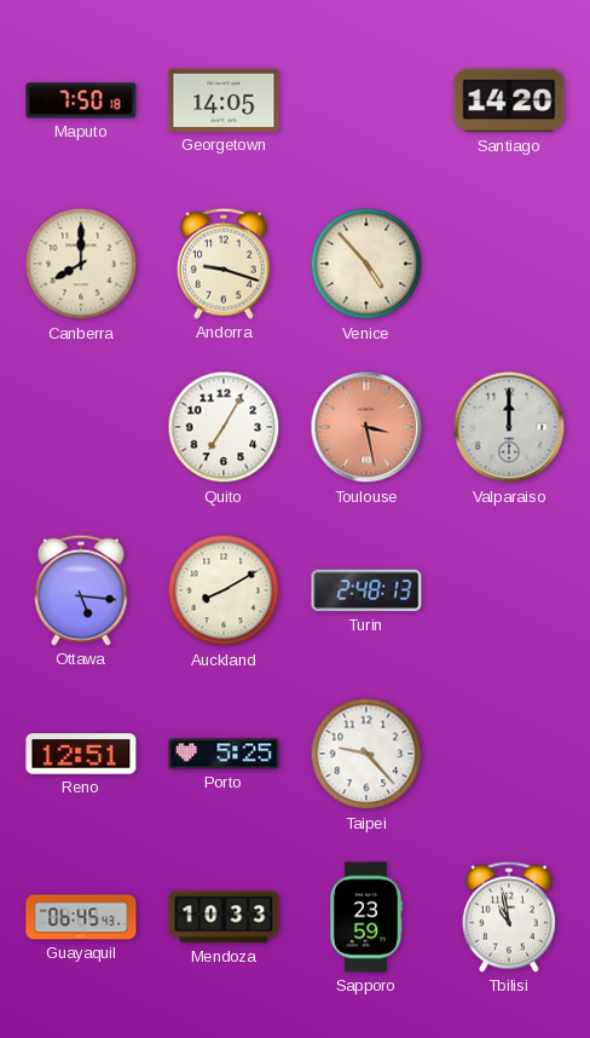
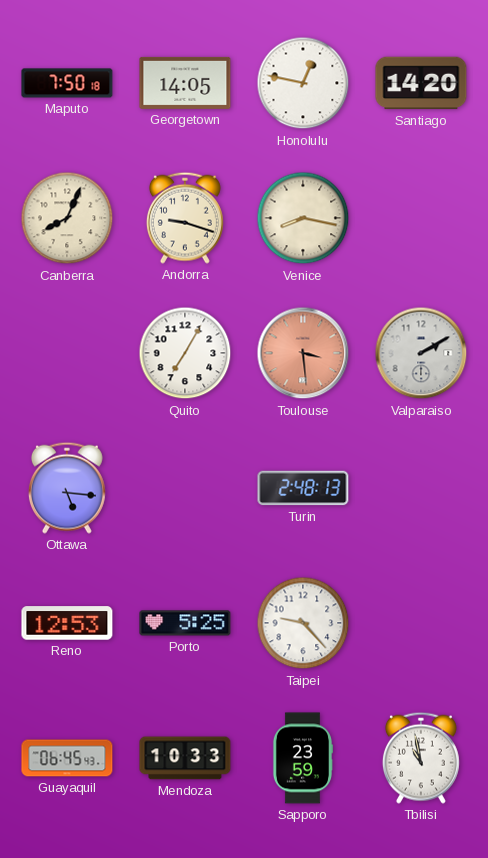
Honolulu: none -> 12:47 (303, 83)
Canberra: 8:00 -> 8:04 (67, 218)
Venice: 4:53 -> 8:17 (303, 218)
Toulouse: 3:28 -> 3:29 (303, 353)
Valparaiso: 12:00 -> 2:10 (421, 353)
Auckland: 8:10 -> none (224, 590)
Reno: 12:51 -> 12:53 (67, 623)
